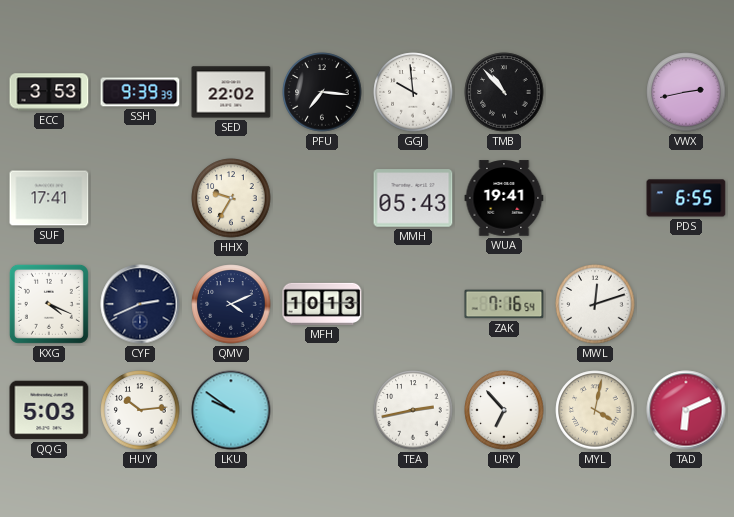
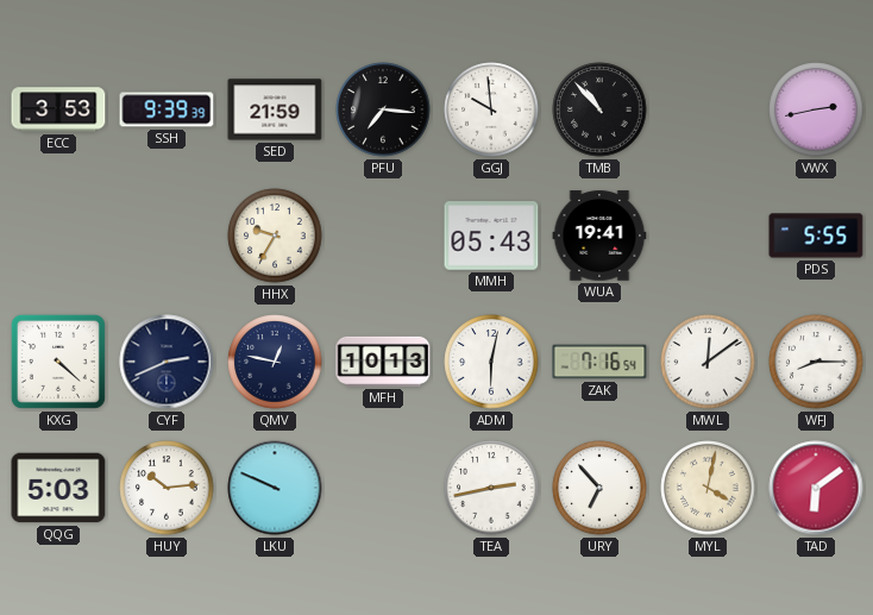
SED: 22:02 -> 21:59 (275, 109)
SUF: 17:41 -> none (49, 198)
PDS: 6:55 -> 5:55 (816, 236)
KXG: 4:19 -> 4:22 (58, 362)
QMV: 4:11 -> 12:47 (275, 362)
ADM: none -> 6:02 (491, 362)
MWL: 12:12 -> 12:09 (708, 362)
WFJ: none -> 8:15 (816, 362)
LKU: 9:51 -> 9:49 (275, 488)
TAD: 6:11 -> 6:09 (816, 488)
